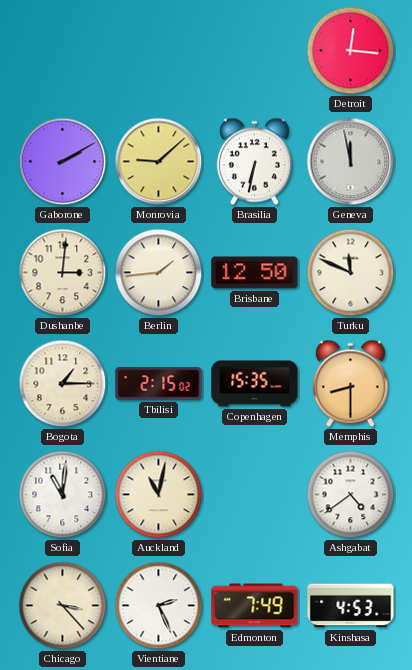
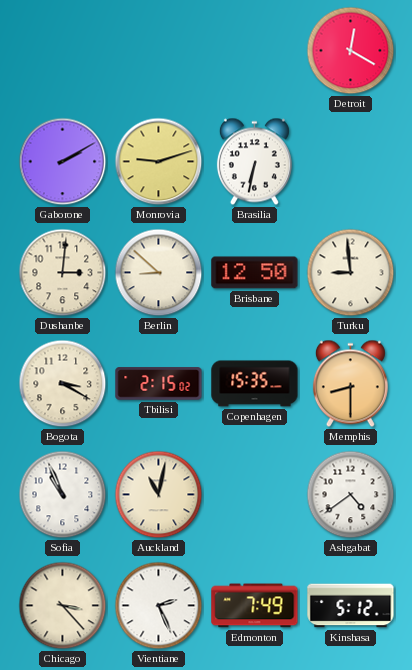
Detroit: 12:16 -> 12:20 (351, 51)
Monrovia: 9:08 -> 9:12 (159, 162)
Geneva: 11:58 -> none (351, 162)
Berlin: 1:44 -> 8:52 (159, 273)
Turku: 11:49 -> 8:59 (351, 273)
Bogota: 1:15 -> 3:20 (63, 384)
Sofia: 11:01 -> 10:56 (63, 495)
Kinshasa: 4:53 -> 5:12 (351, 606)
